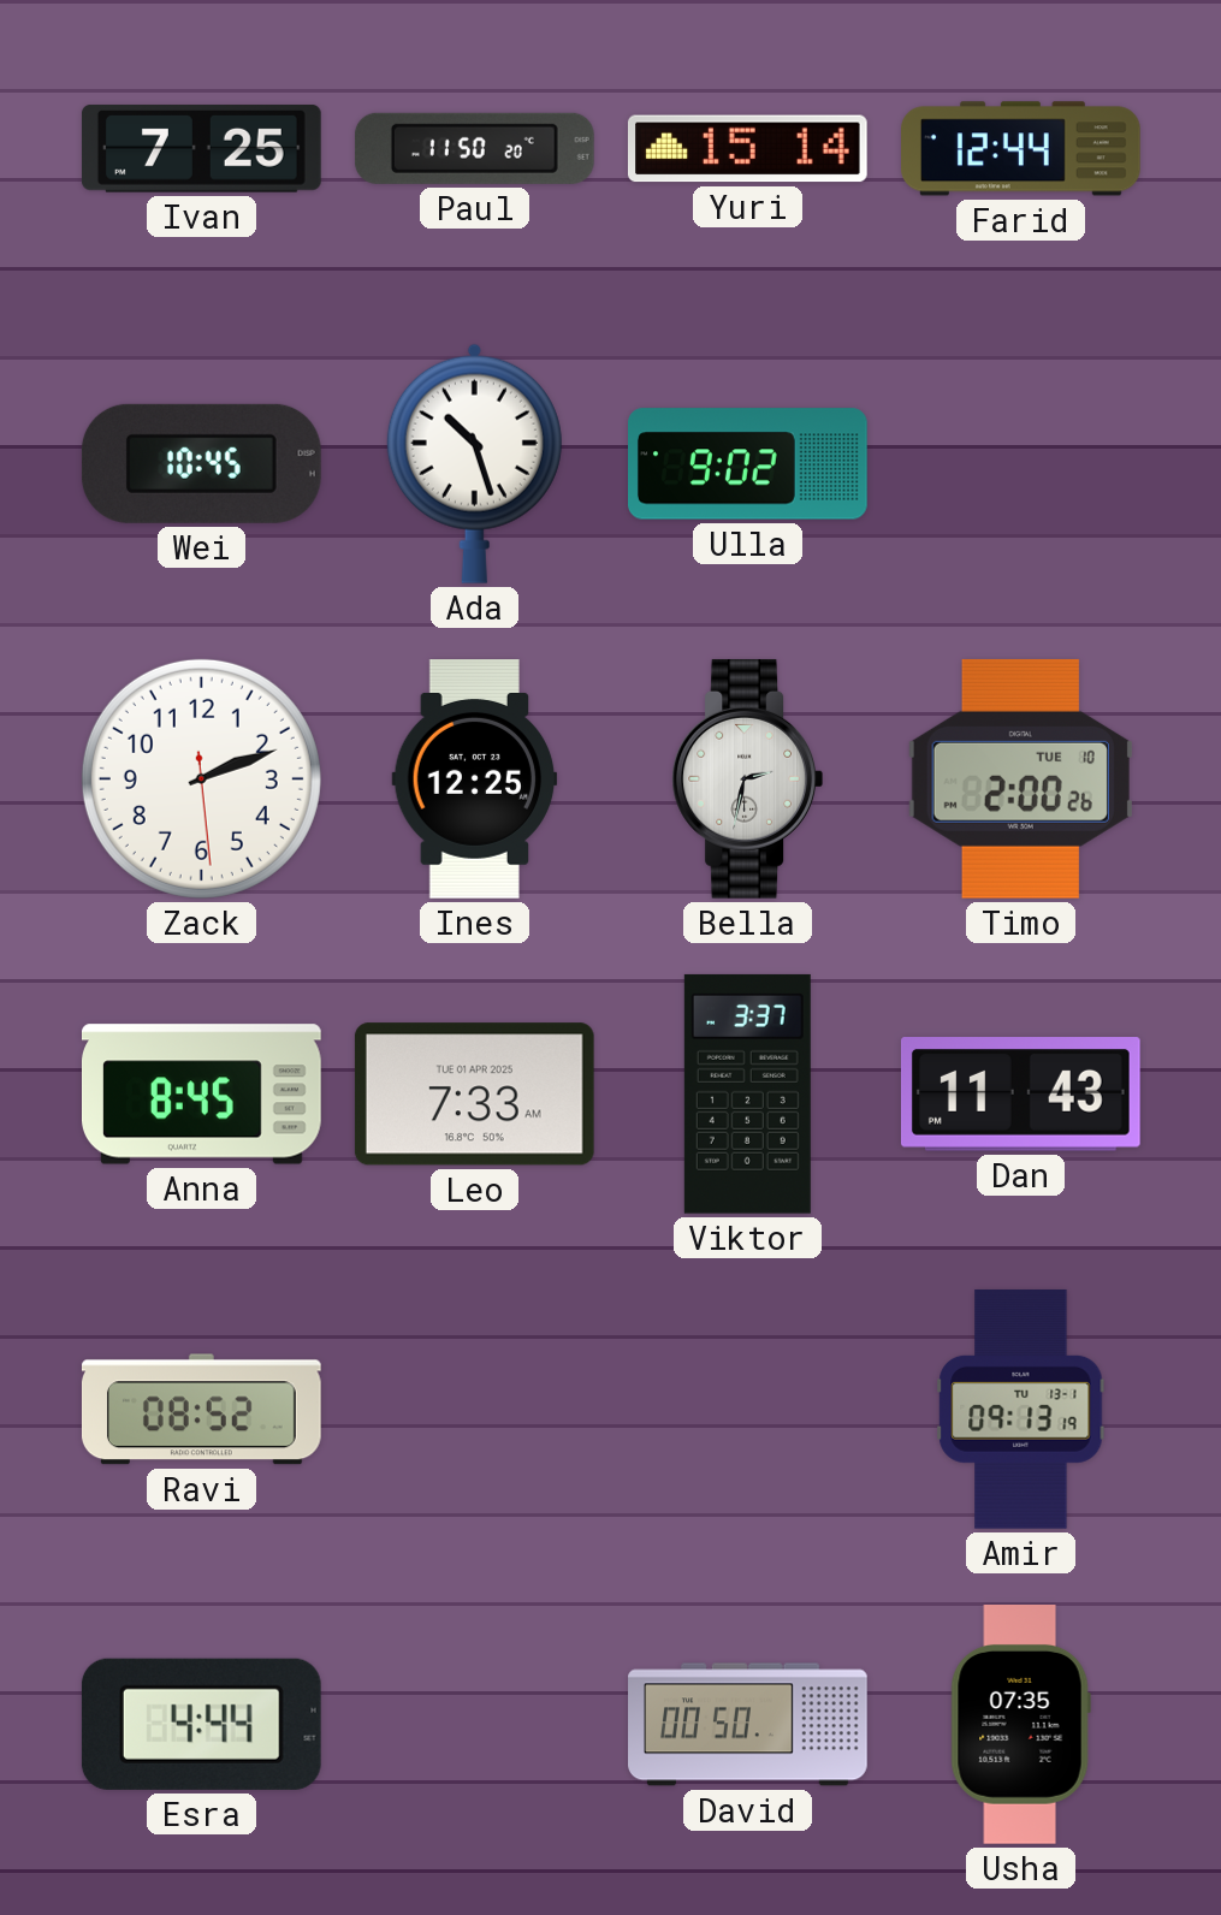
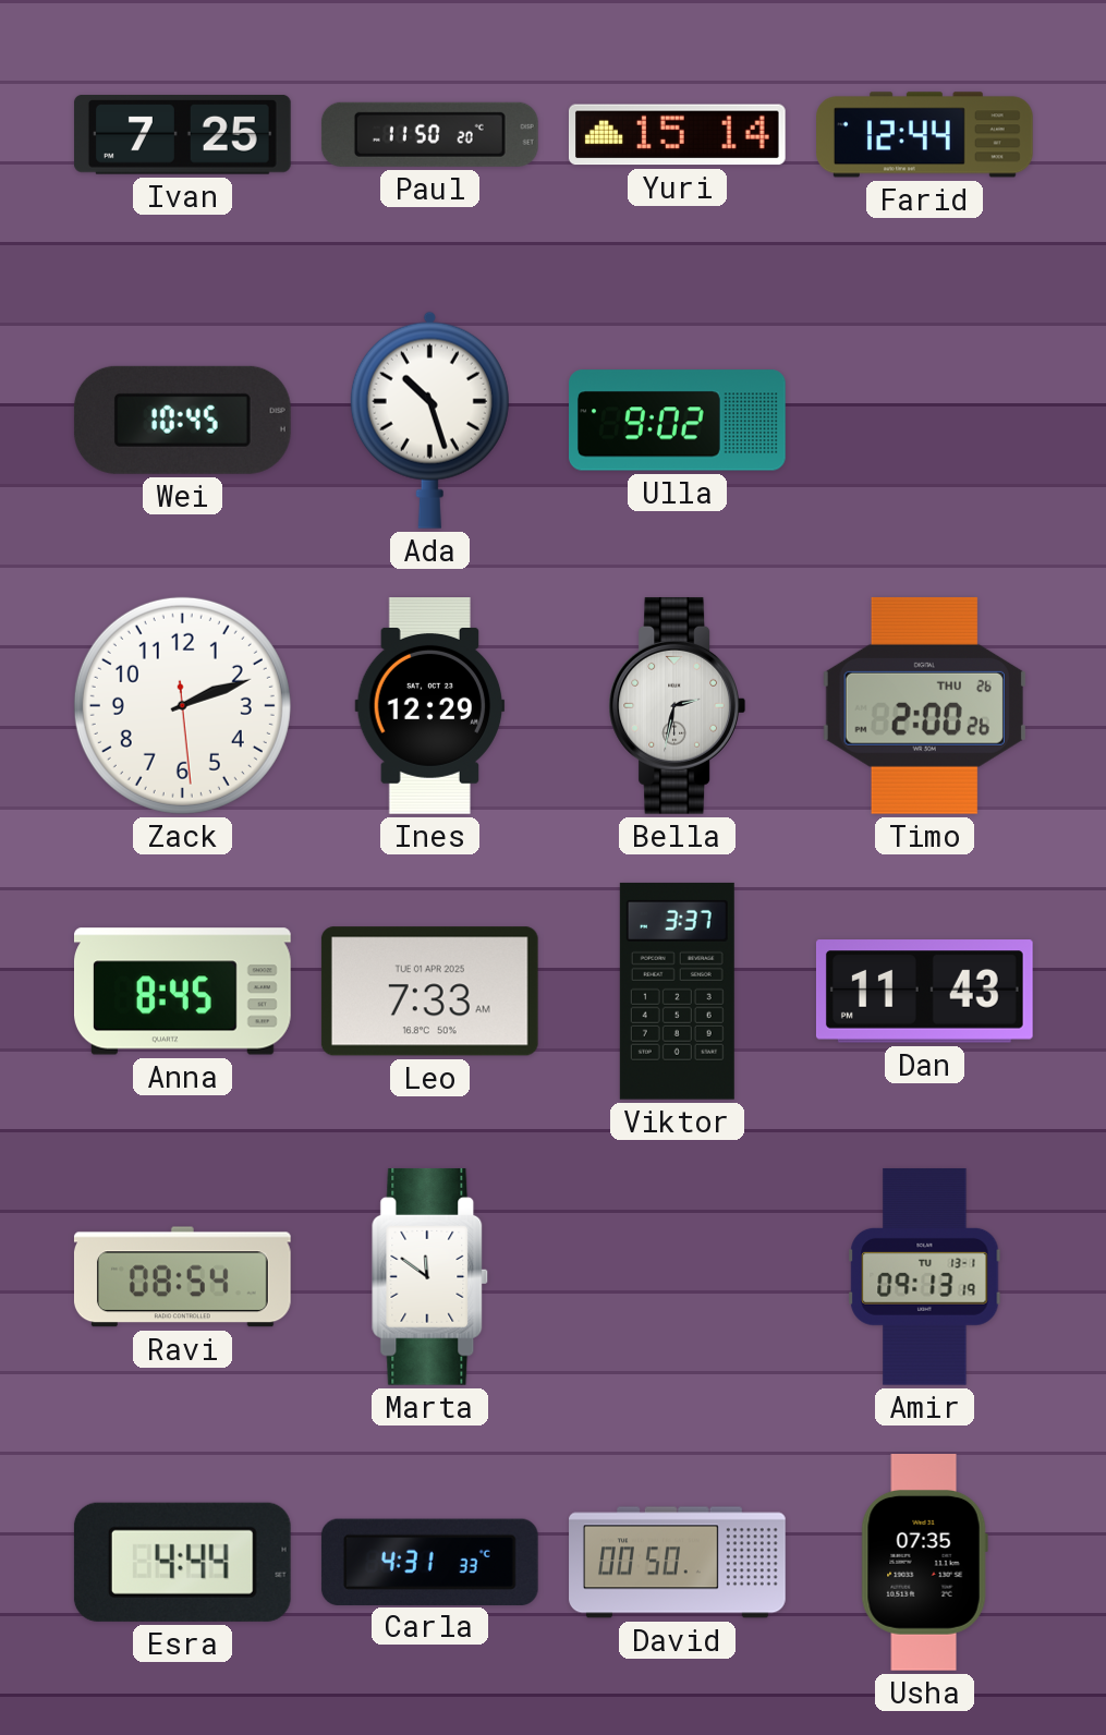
Ines: 12:25 -> 12:29 (430, 706)
Timo date: TUE 10 -> THU 26 (924, 705)
Ravi: 08:52 -> 08:54 (182, 1277)
Marta: none -> 11:51 (430, 1276)
Carla: none -> 4:31 (429, 1562)
